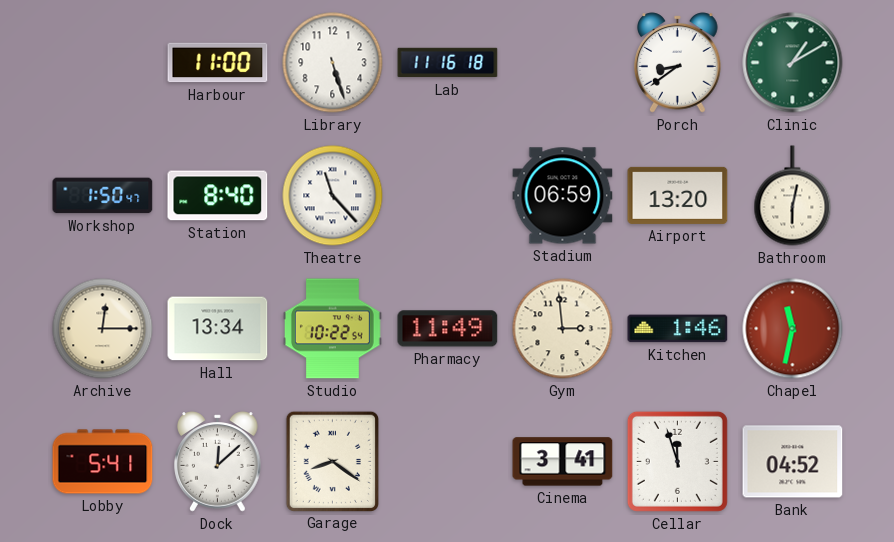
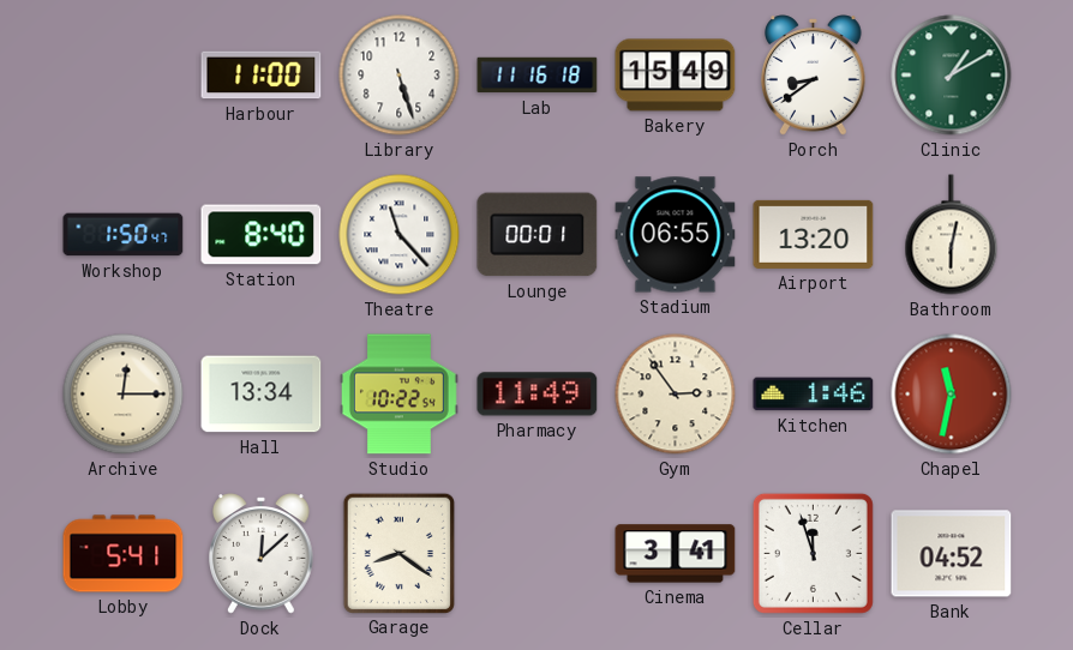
Bakery: none -> 15:49 (676, 76)
Lounge: none -> 00:01 (538, 235)
Stadium: 06:59 -> 06:55 (676, 235)
Gym: 2:59 -> 2:54 (676, 395)
